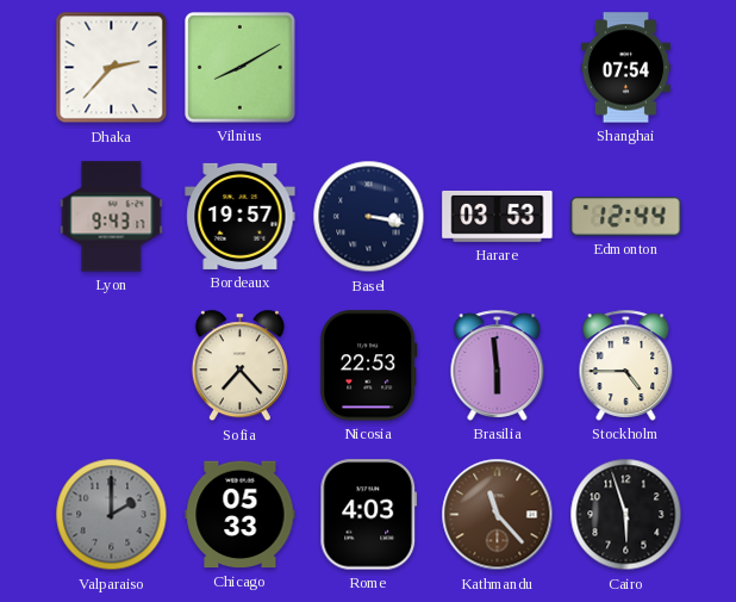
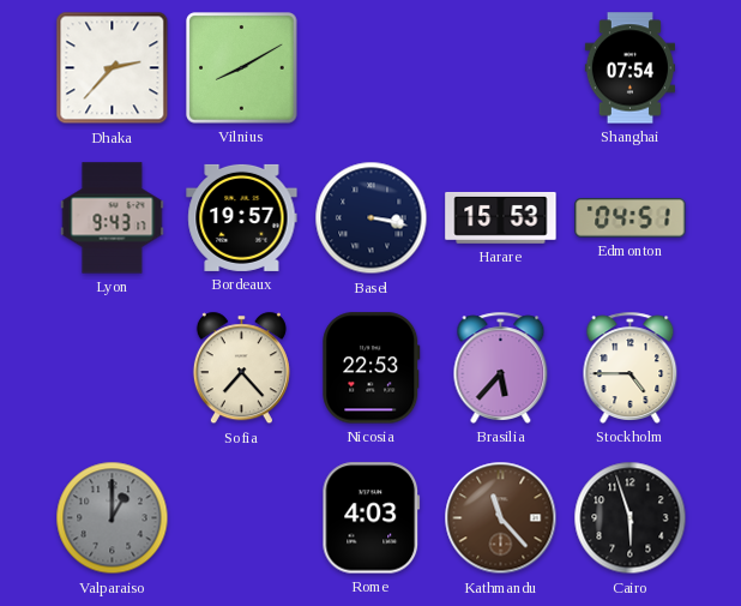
Harare: 03:53 -> 15:53 (501, 217)
Edmonton: 12:44 -> 04:51 (631, 218)
Brasilia: 5:59 -> 5:37 (501, 367)
Valparaiso: 2:00 -> 1:00 (113, 518)
Chicago: 05:33 -> none (241, 515)
